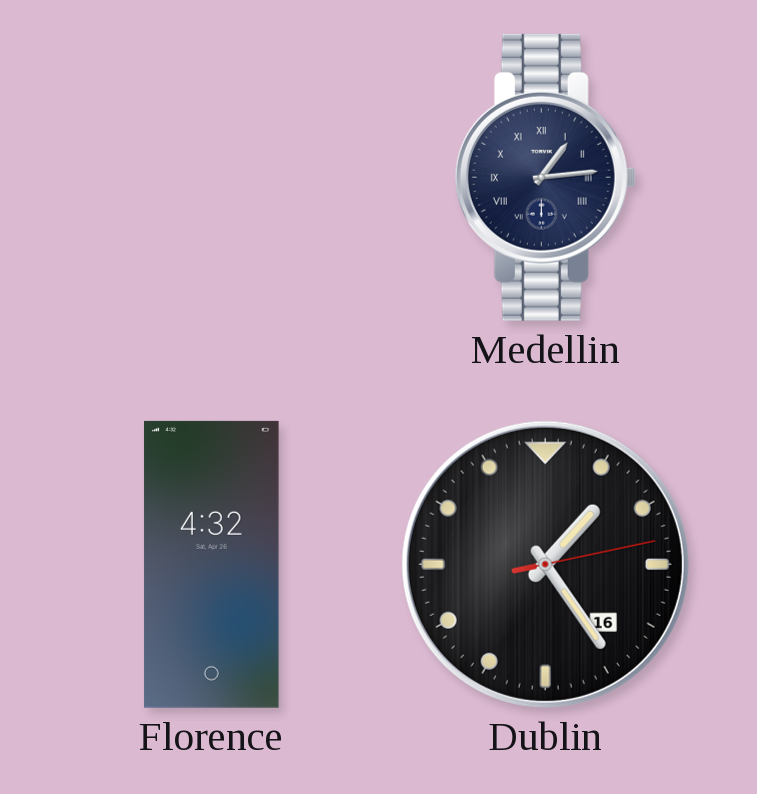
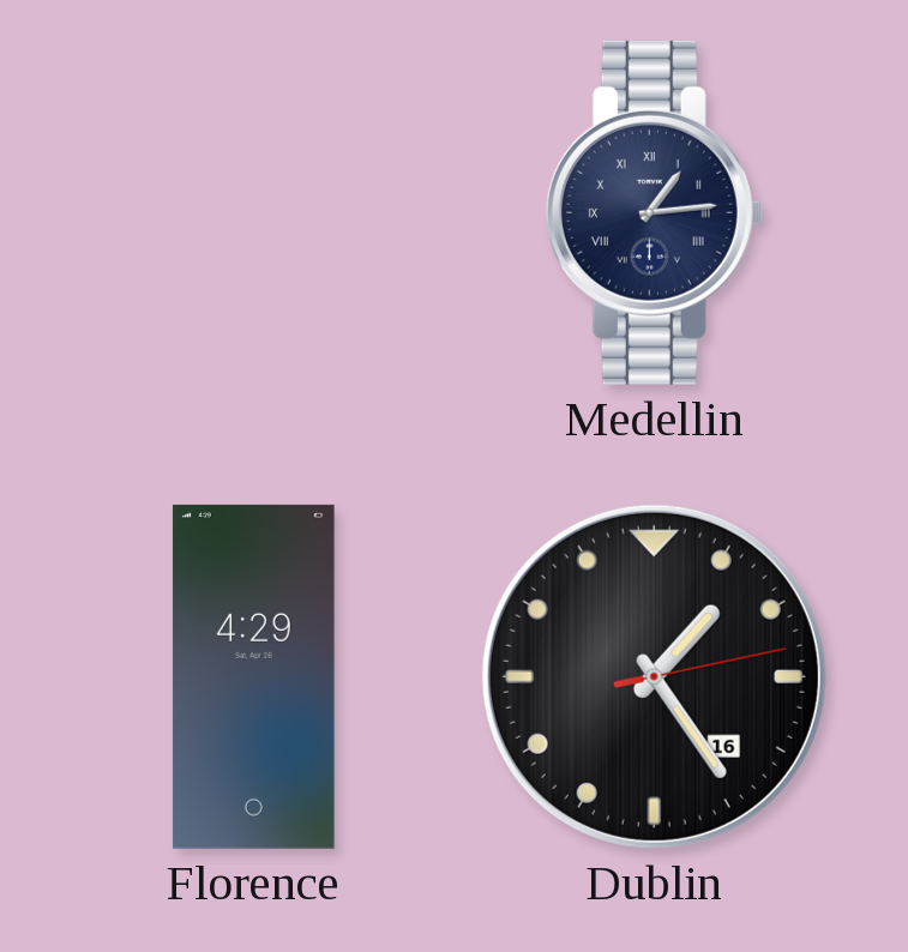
Florence: 4:32 -> 4:29 (253, 676)
